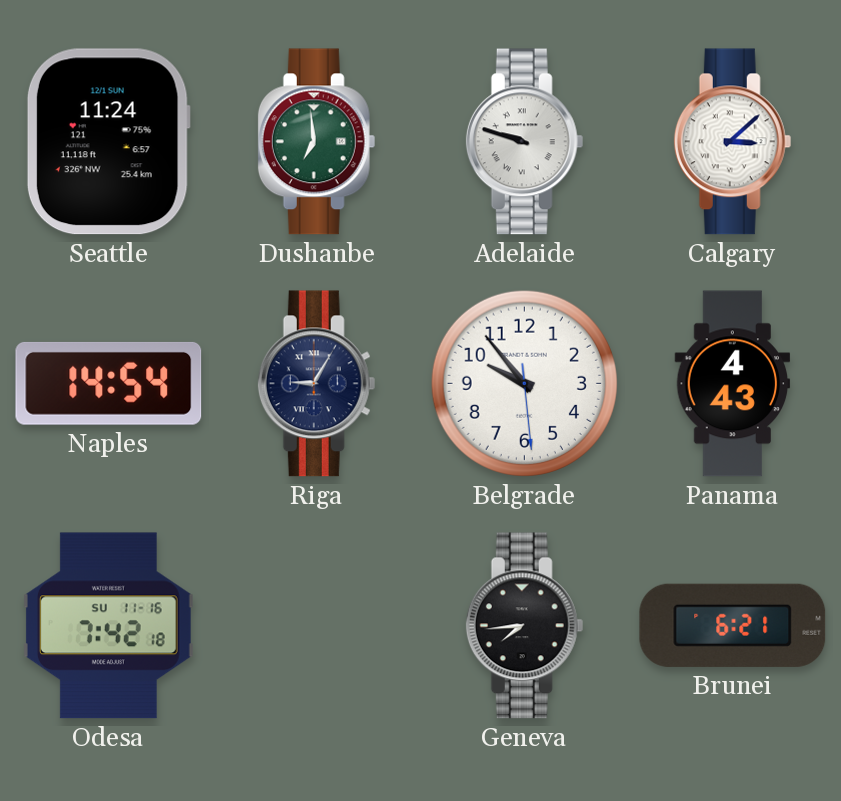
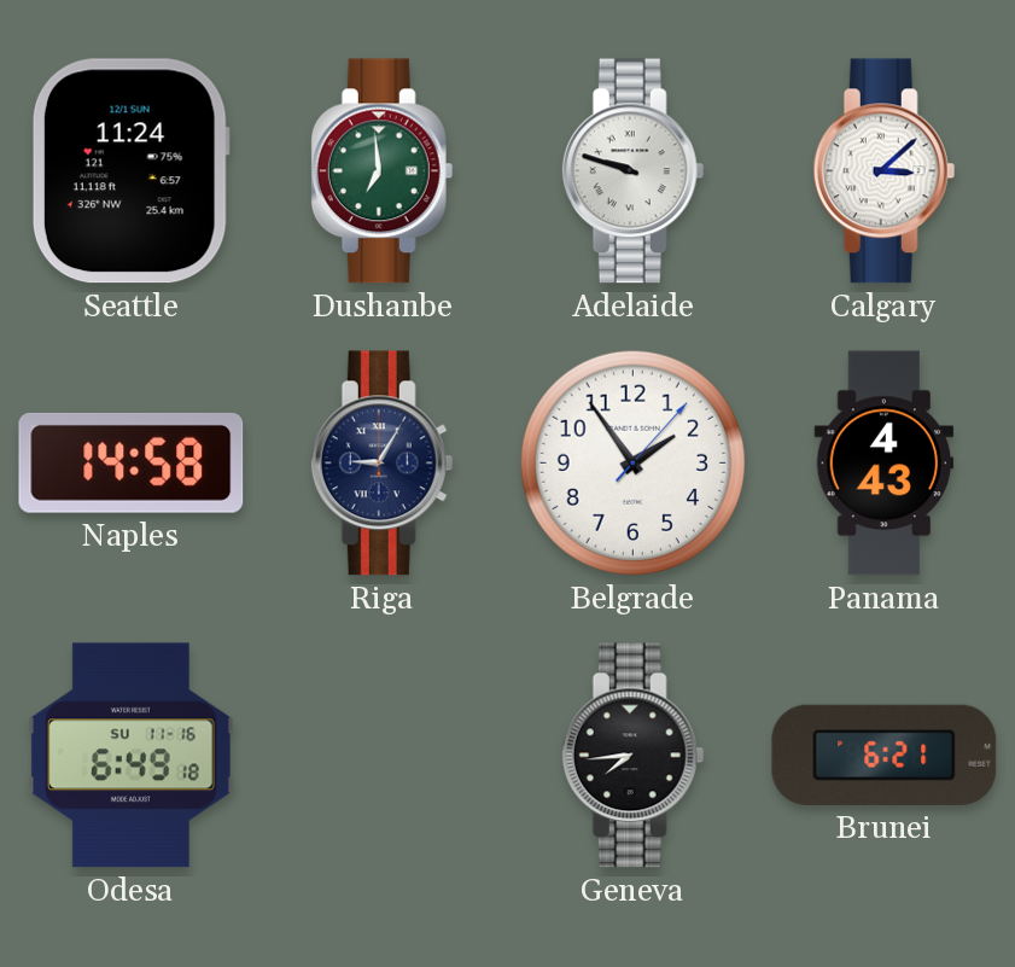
Naples: 14:54 -> 14:58 (132, 462)
Belgrade: 9:53 -> 1:54 (632, 462)
Odesa: 7:42 -> 6:49 (130, 756)
